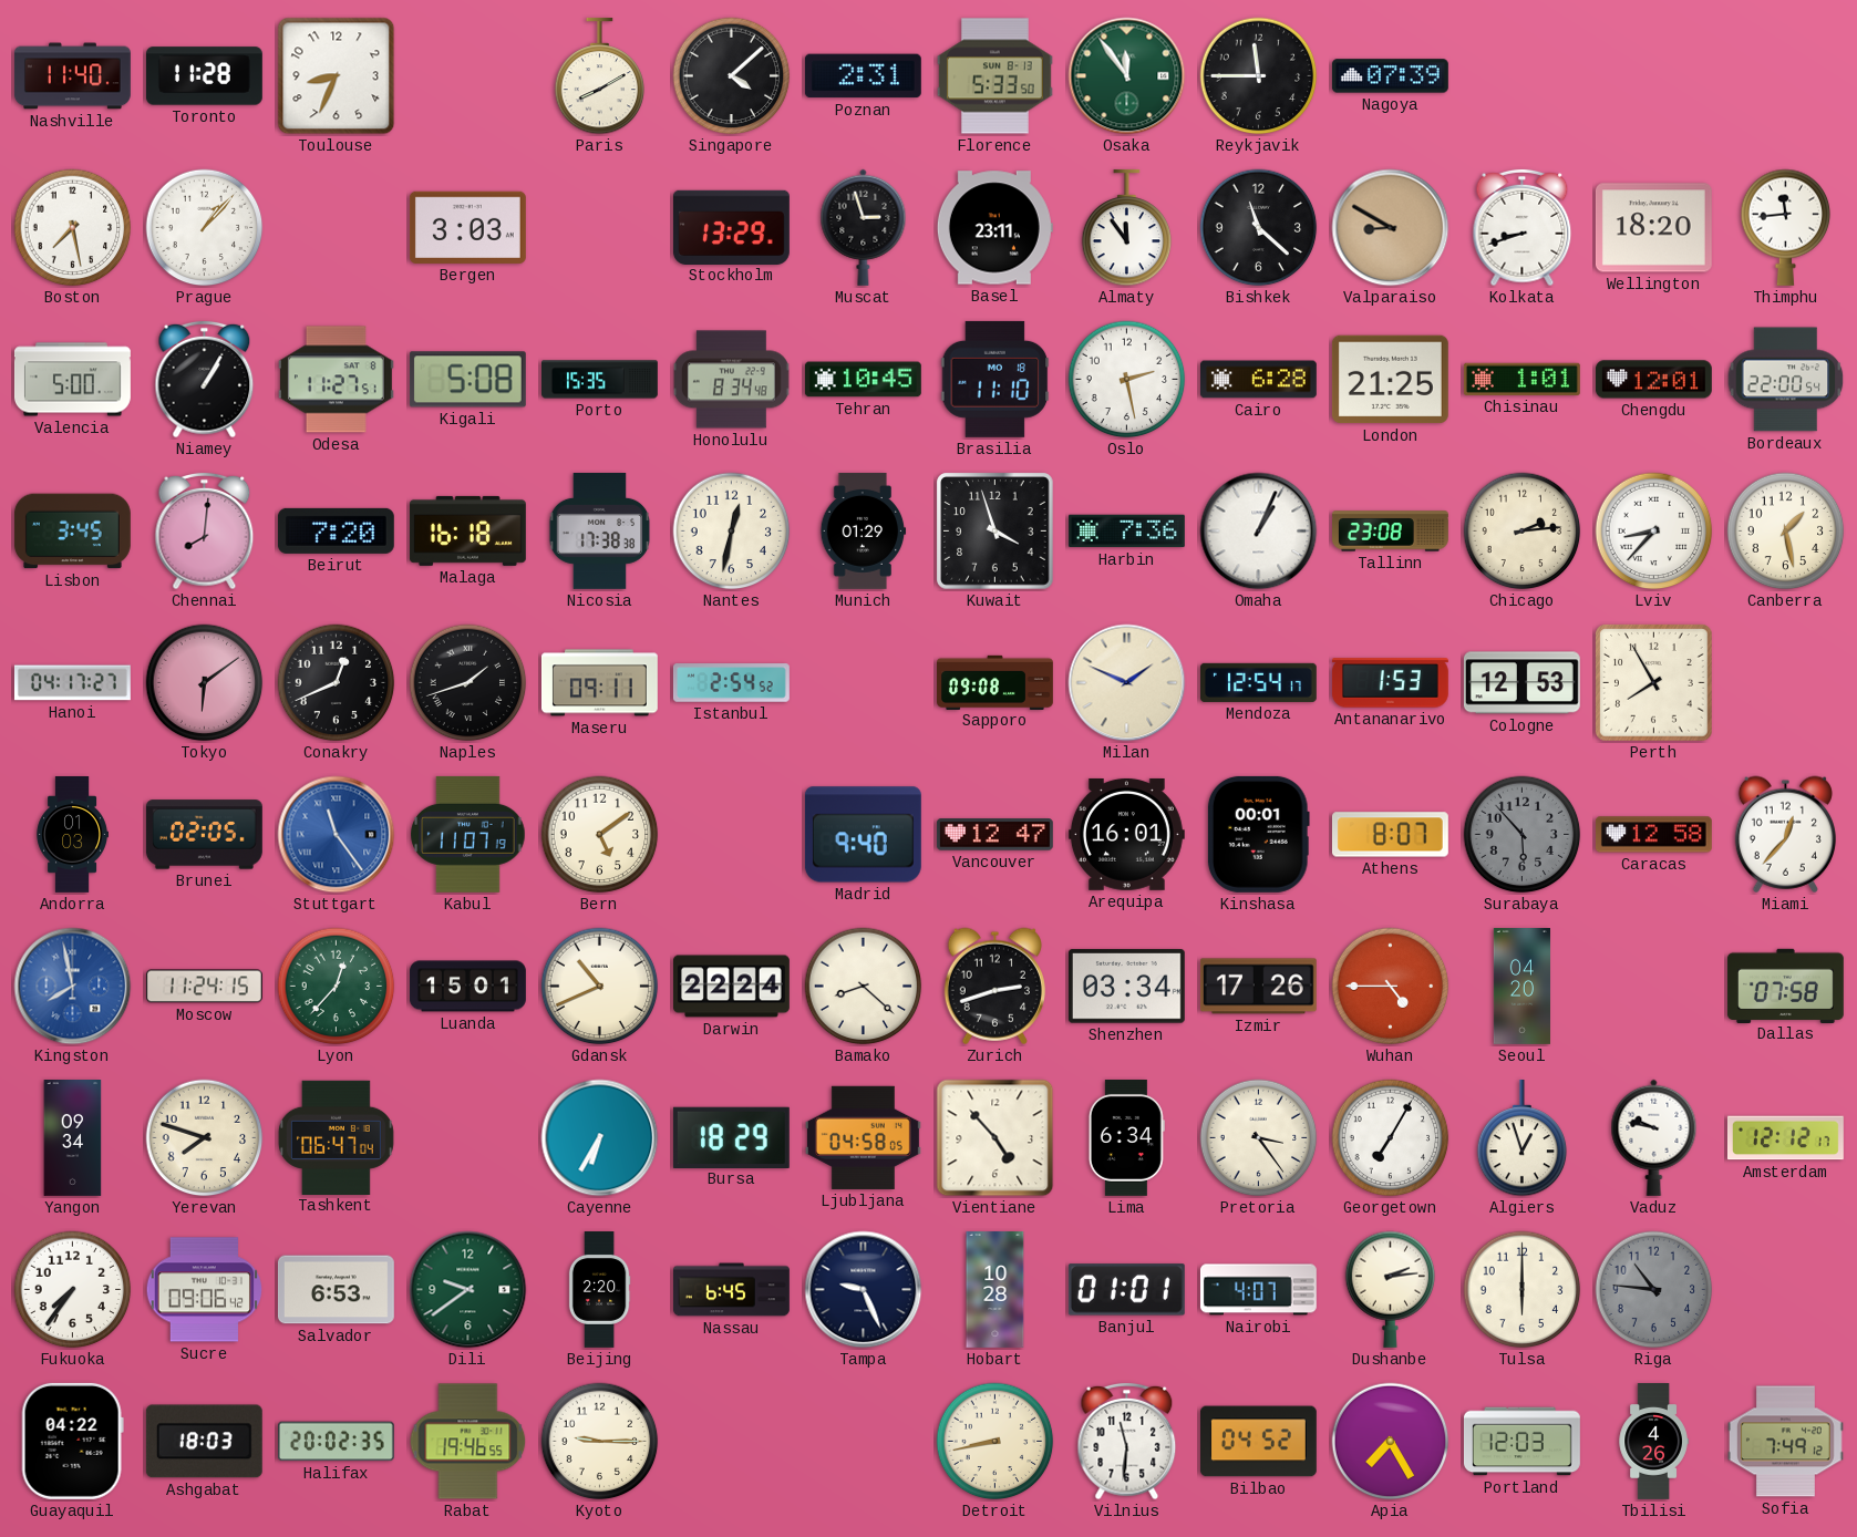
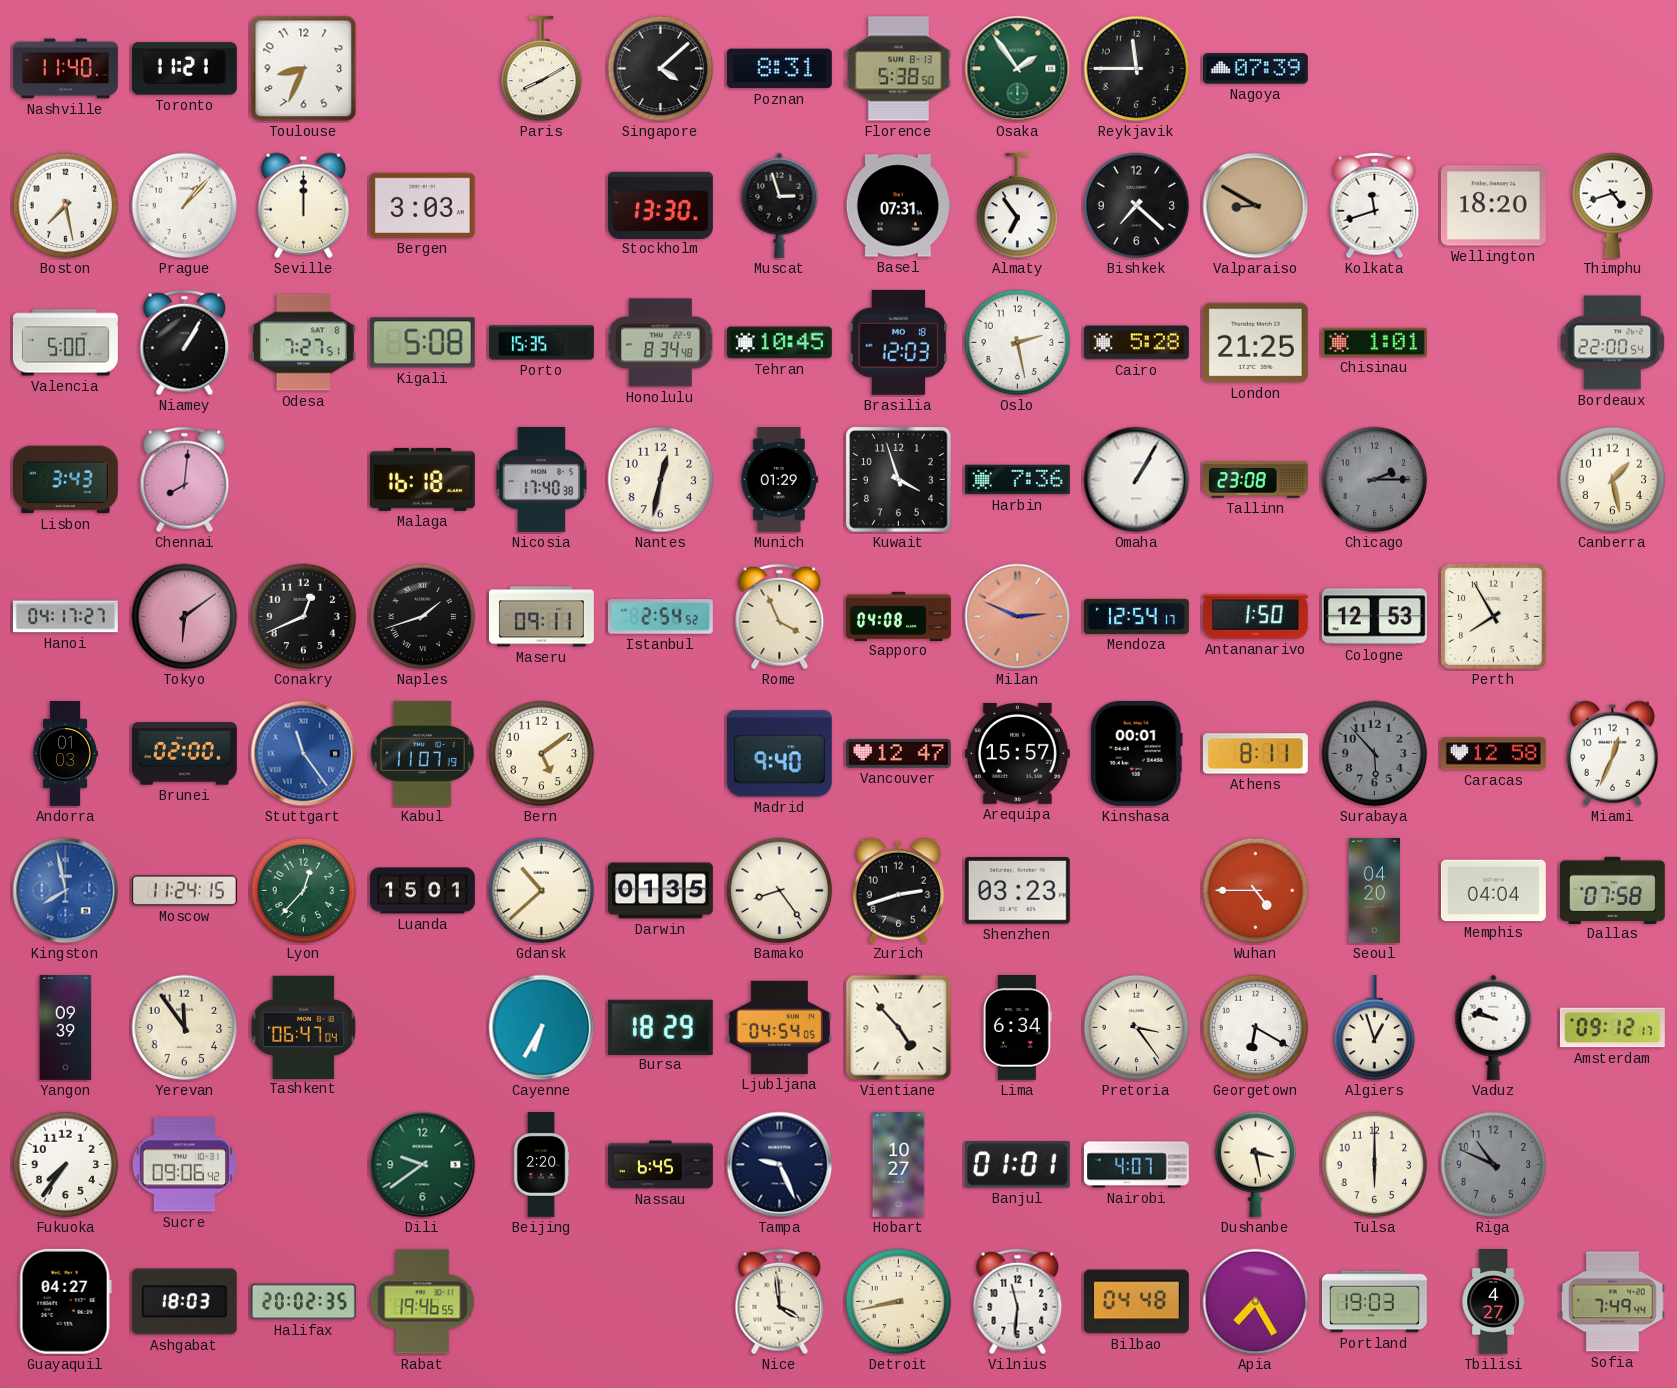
Toronto: 11:28 -> 11:21 (184, 69)
Poznan: 2:31 -> 8:31 (779, 69)
Florence: 5:33 -> 5:38 (898, 69)
Osaka: 11:54 -> 1:54 (1018, 69)
Seville: none -> 12:00 (303, 205)
Stockholm: 13:29 -> 13:30 (660, 205)
Basel: 23:11 -> 07:31 (898, 206)
Almaty: 11:54 -> 6:54 (1018, 206)
Bishkek: 11:22 -> 7:22 (1137, 206)
Kolkata: 8:42 -> 11:42 (1375, 206)
Thimphu: 11:44 -> 4:42 (1613, 205)
Odesa: 11:27 -> 7:27 (303, 343)
Brasilia: 11:10 -> 12:03 (899, 342)
Cairo: 6:28 -> 5:28 (1136, 343)
Chengdu: 12:01 -> none (1653, 380)
Lisbon: 3:45 -> 3:43 (65, 480)
Beirut: 7:20 -> none (336, 530)
Nicosia: 17:38 -> 17:40 (542, 479)
Omaha: 1:04 -> 1:05 (1137, 480)
Chicago: 2:14 -> 2:15 (1375, 480)
Chicago dial: cream -> grey (1375, 480)
Lviv: 8:37 -> none (1654, 532)
Rome: none -> 3:56 (780, 617)
Sapporo: 09:08 -> 04:08 (899, 616)
Milan: 1:49 -> 2:49 (1018, 617)
Milan dial: cream -> salmon (1018, 617)
Antananarivo: 1:53 -> 1:50 (1255, 617)
Brunei: 02:05 -> 02:00 (184, 754)
Arequipa: 16:01 -> 15:57 (1017, 753)
Athens: 8:07 -> 8:11 (1255, 754)
Miami: 12:37 -> 12:34 (1612, 753)
Gdansk: 10:41 -> 10:38 (542, 891)
Darwin: 22:24 -> 01:35 (661, 891)
Bamako: 8:22 -> 8:24 (780, 891)
Shenzhen: 03:34 -> 03:23 (1017, 891)
Izmir: 17:26 -> none (1258, 987)
Memphis: none -> 04:04 (1493, 891)
Yangon: 09:34 -> 09:39 (66, 1028)
Yerevan: 7:48 -> 11:54 (185, 1028)
Ljubljana: 04:58 -> 04:54 (779, 1027)
Georgetown: 7:05 -> 6:20 (1256, 1028)
Amsterdam: 12:12 -> 09:12 (1612, 1028)
Salvador: 6:53 -> none (336, 1290)
Hobart: 10:28 -> 10:27 (899, 1165)
Dushanbe: 2:14 -> 3:28 (1256, 1164)
Riga: 10:46 -> 10:49 (1494, 1165)
Guayaquil: 04:22 -> 04:27 (65, 1301)
Kyoto: 9:15 -> none (600, 1442)
Nice: none -> 3:59 (780, 1302)
Bilbao: 04:52 -> 04:48 (1136, 1302)
Portland: 12:03 -> 19:03 (1375, 1302)
Tbilisi: 4:26 -> 4:27 (1493, 1302)
Sofia: 7:49:12 -> 7:49:44 (1612, 1302)
